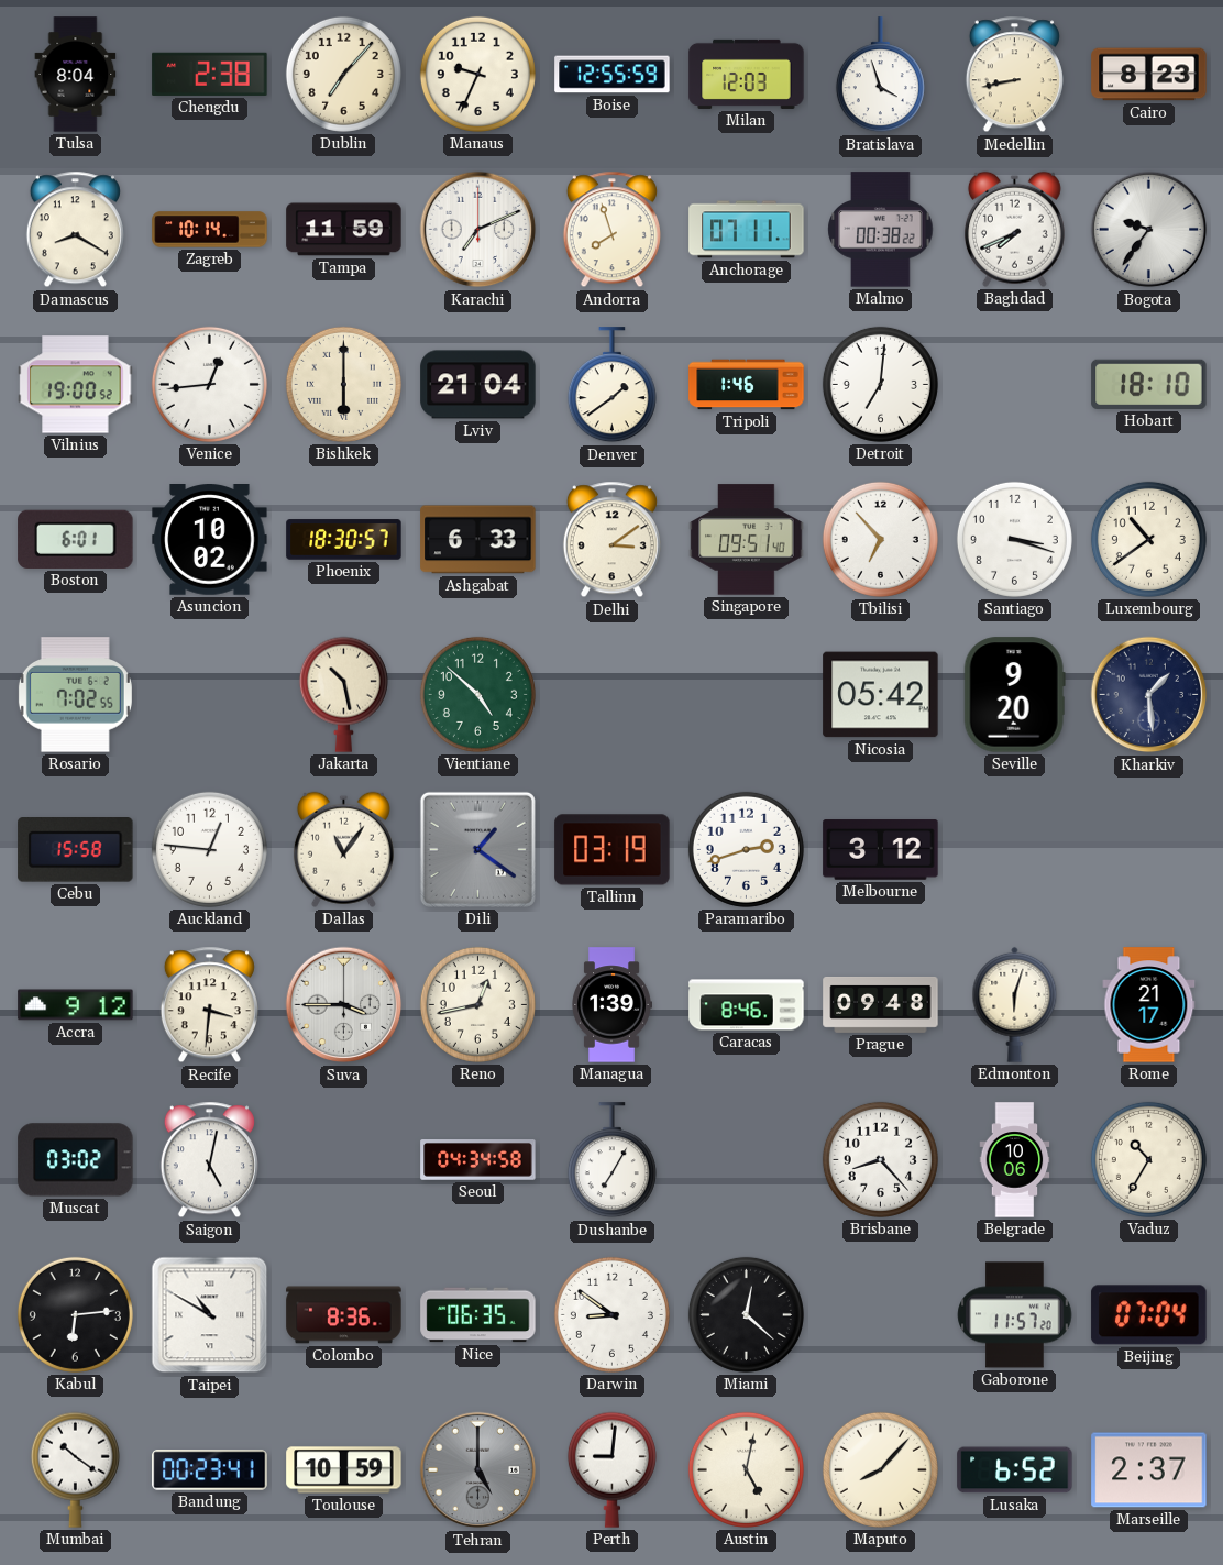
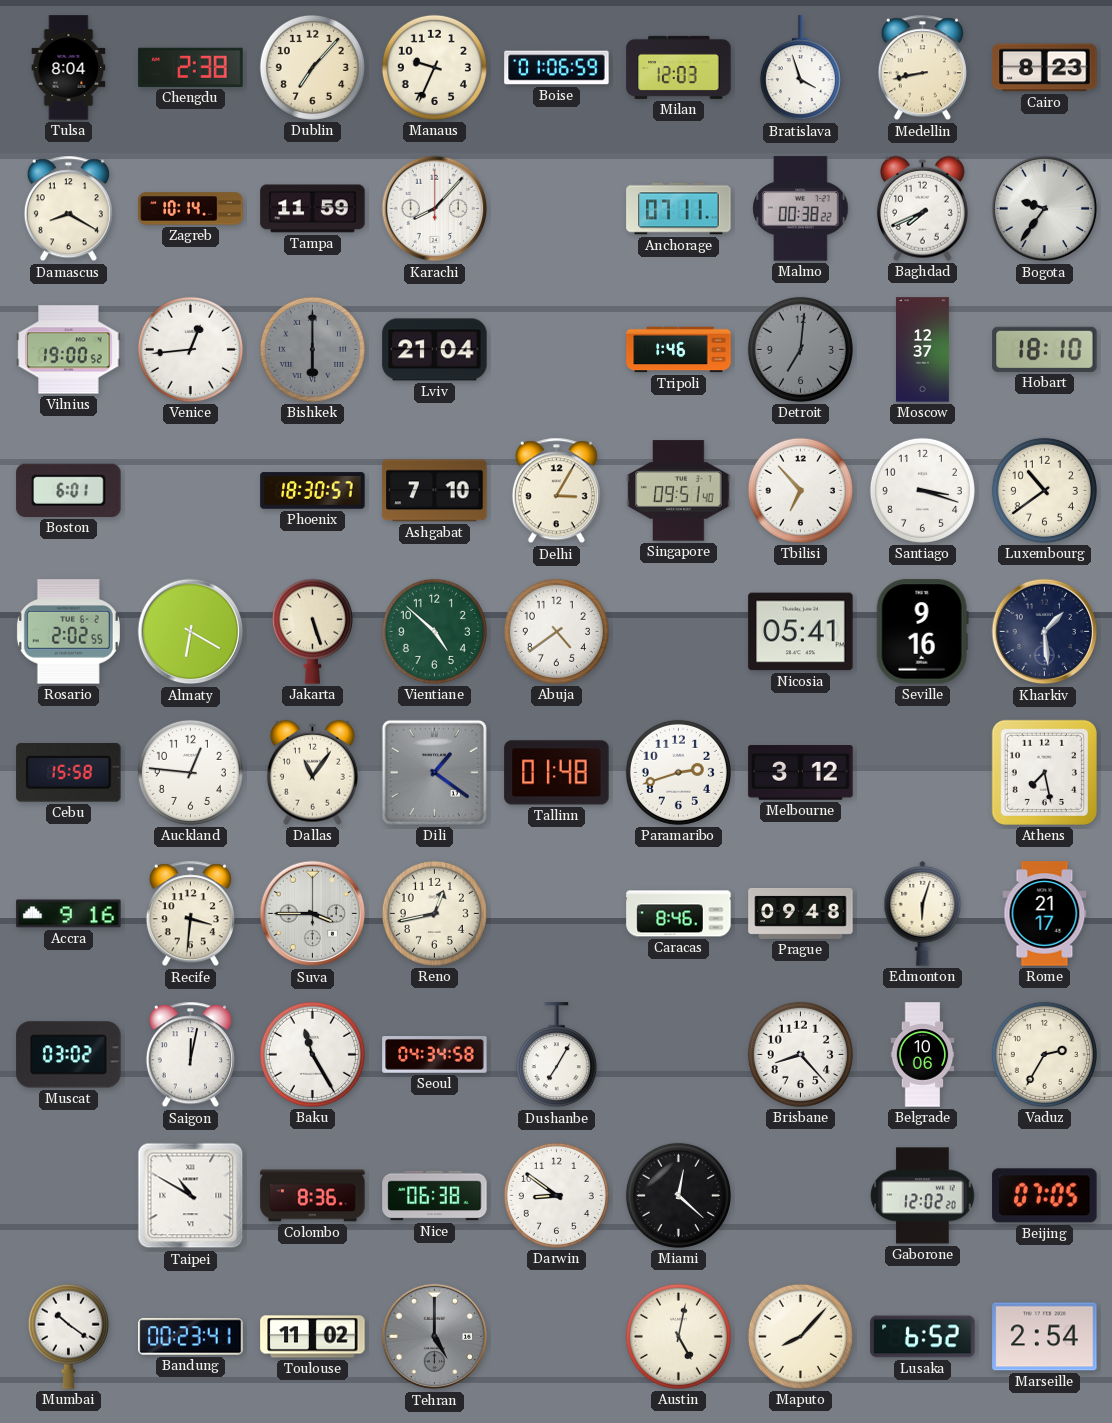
Boise: 12:55 -> 01:06 (557, 68)
Karachi: 7:11 -> 8:07 (435, 209)
Andorra: 7:57 -> none (611, 230)
Bishkek dial: cream -> grey (312, 349)
Denver: 1:39 -> none (611, 385)
Detroit dial: white -> grey (800, 349)
Moscow: none -> 12:37 (922, 350)
Asuncion: 10:02 -> none (210, 540)
Ashgabat: 6:33 -> 7:10 (435, 491)
Delhi: 3:09 -> 3:05 (556, 491)
Rosario: 7:02 -> 2:02 (68, 632)
Almaty: none -> 6:20 (191, 632)
Jakarta: 10:28 -> 5:27 (312, 631)
Abuja: none -> 4:39 (556, 631)
Nicosia: 05:42 -> 05:41 (801, 632)
Seville: 9:20 -> 9:16 (922, 632)
Tallinn: 03:19 -> 01:48 (557, 773)
Athens: none -> 7:28 (1044, 772)
Accra: 9:12 -> 9:16 (69, 914)
Managua: 1:39 -> none (611, 1005)
Saigon: 5:02 -> 12:02 (190, 1055)
Baku: none -> 11:25 (312, 1054)
Vaduz: 10:35 -> 2:35 (1044, 1054)
Kabul: 6:14 -> none (75, 1314)
Nice: 06:35 -> 06:38 (435, 1196)
Gaborone: 11:57 -> 12:02 (923, 1196)
Beijing: 07:04 -> 07:05 (1045, 1196)
Toulouse: 10:59 -> 11:02 (313, 1337)
Perth: 9:01 -> none (611, 1469)
Marseille: 2:37 -> 2:54 (1045, 1337)
